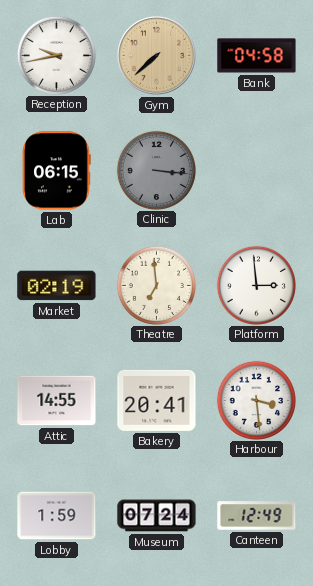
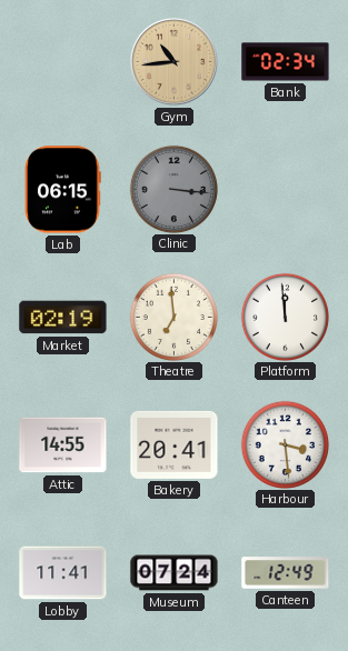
Reception: 9:43 -> none (56, 55)
Gym: 7:38 -> 10:44 (173, 61)
Bank: 04:58 -> 02:34 (286, 62)
Platform: 2:59 -> 11:59 (285, 317)
Lobby: 1:59 -> 11:41 (63, 573)
